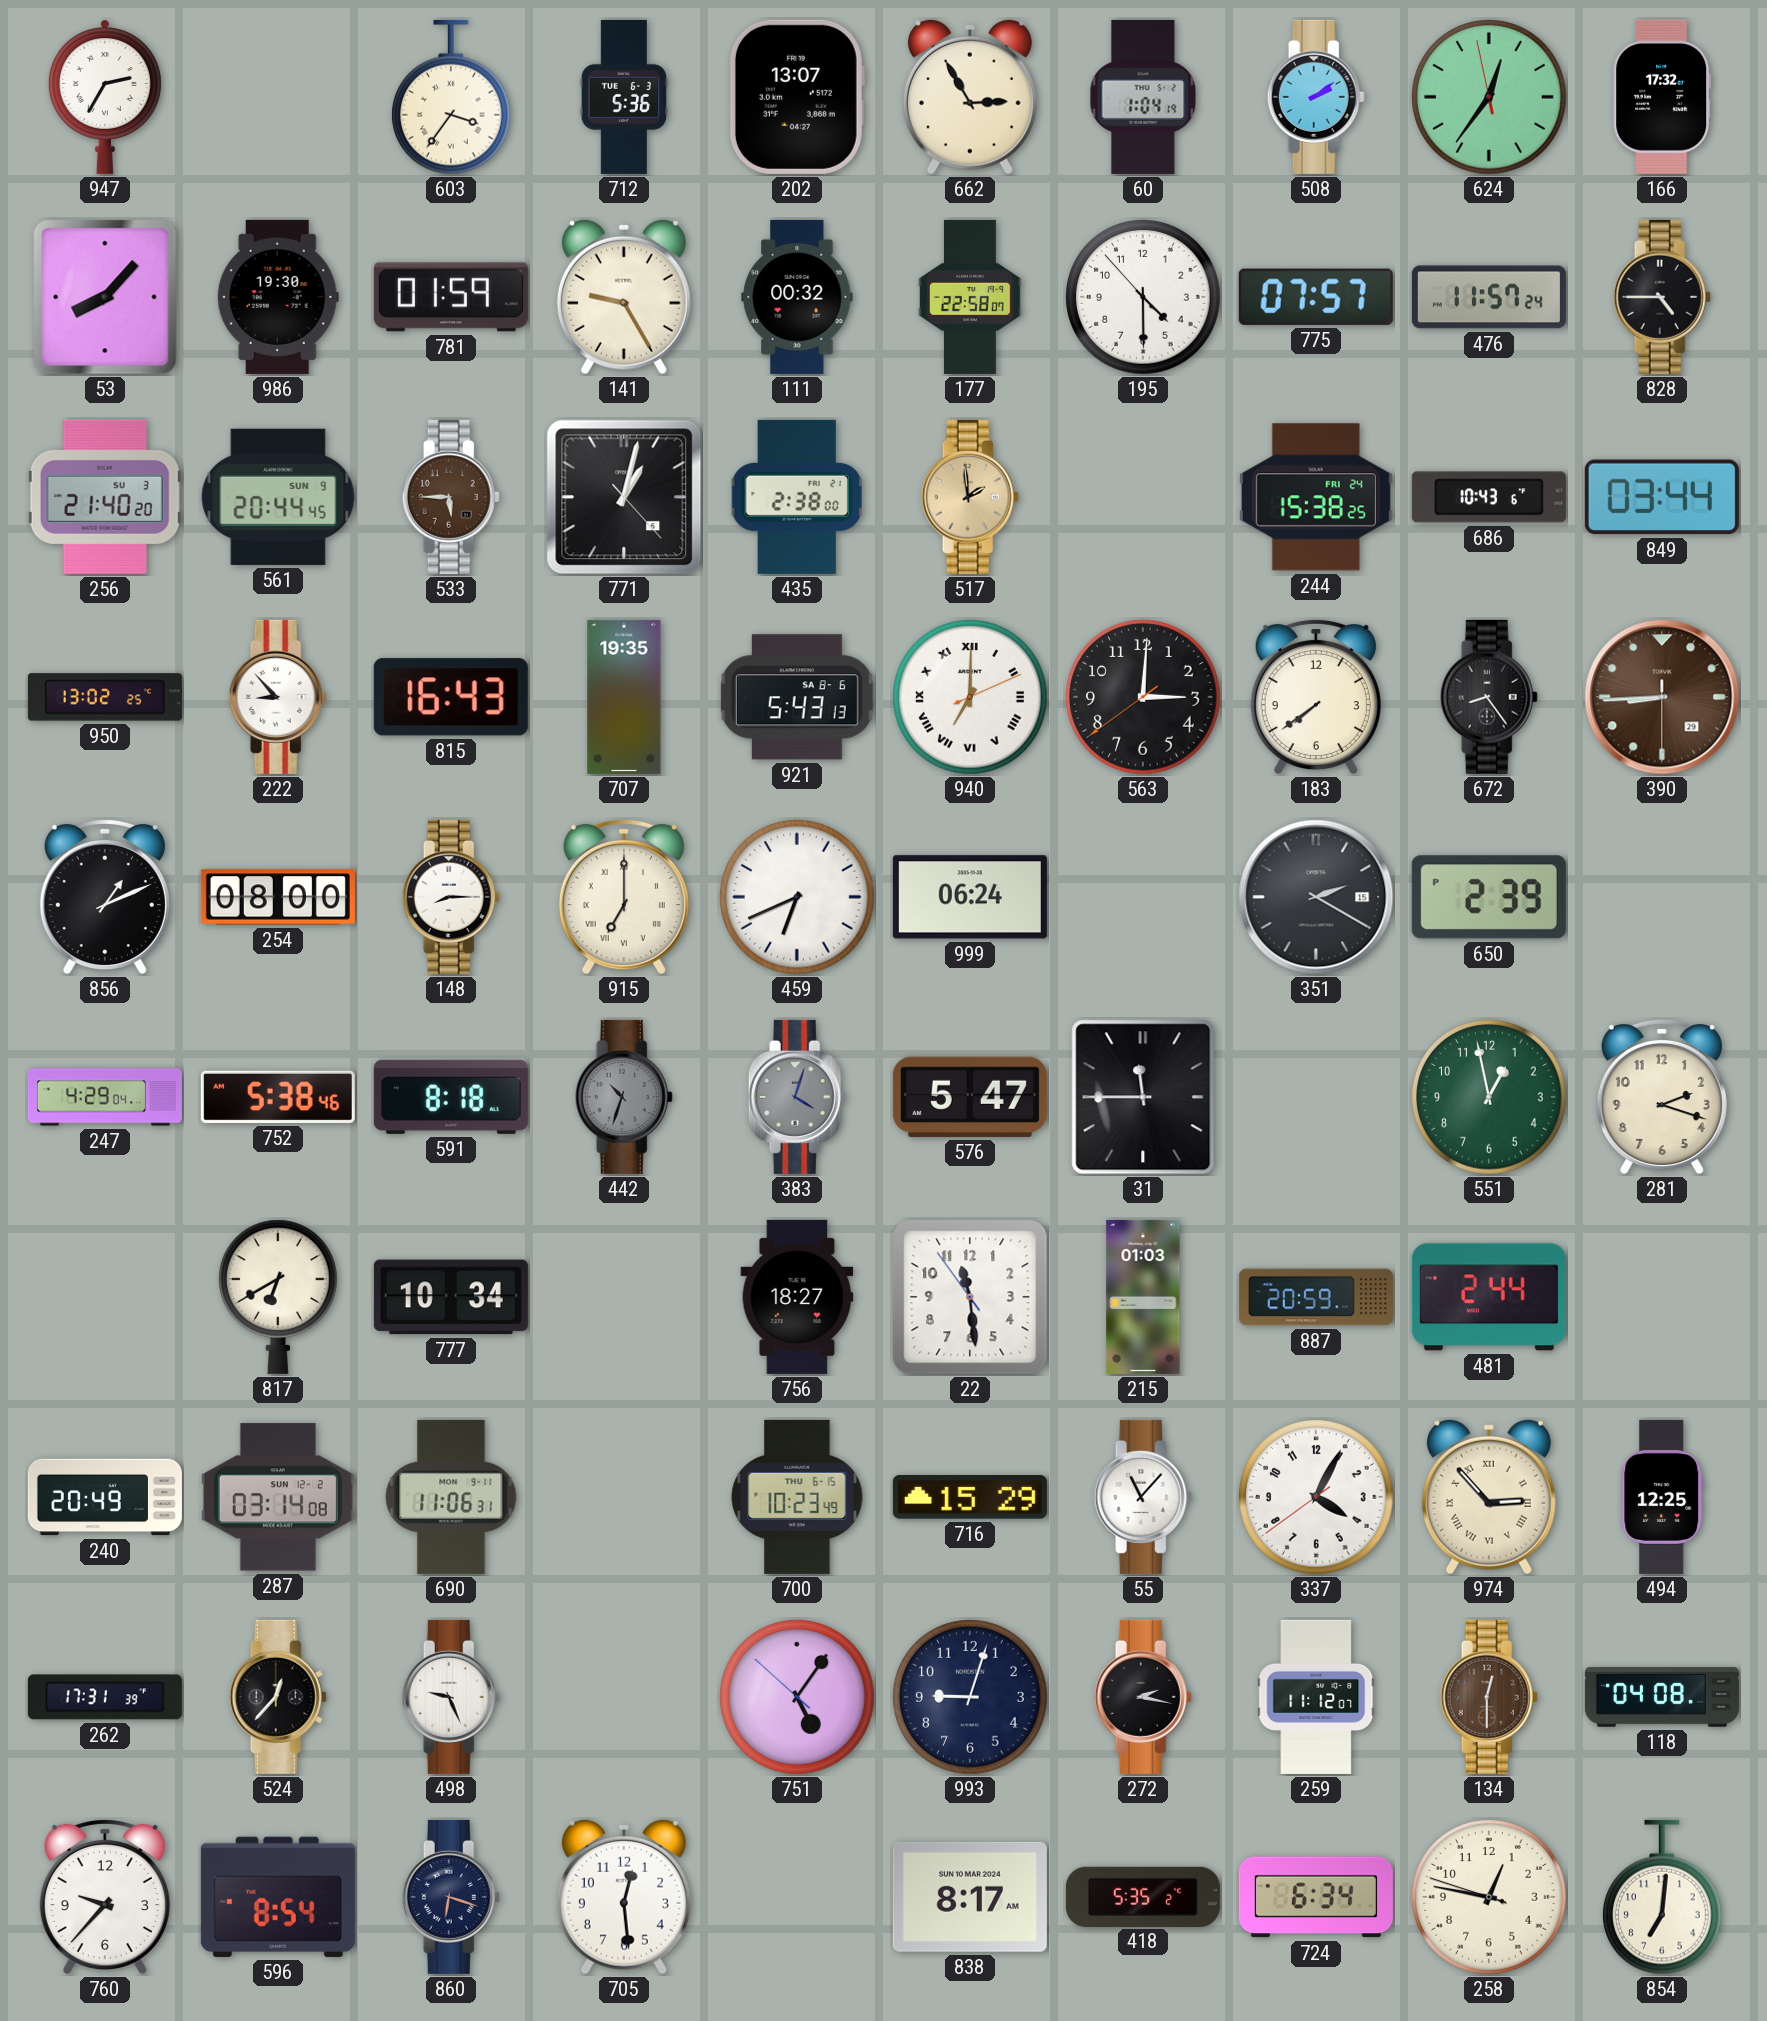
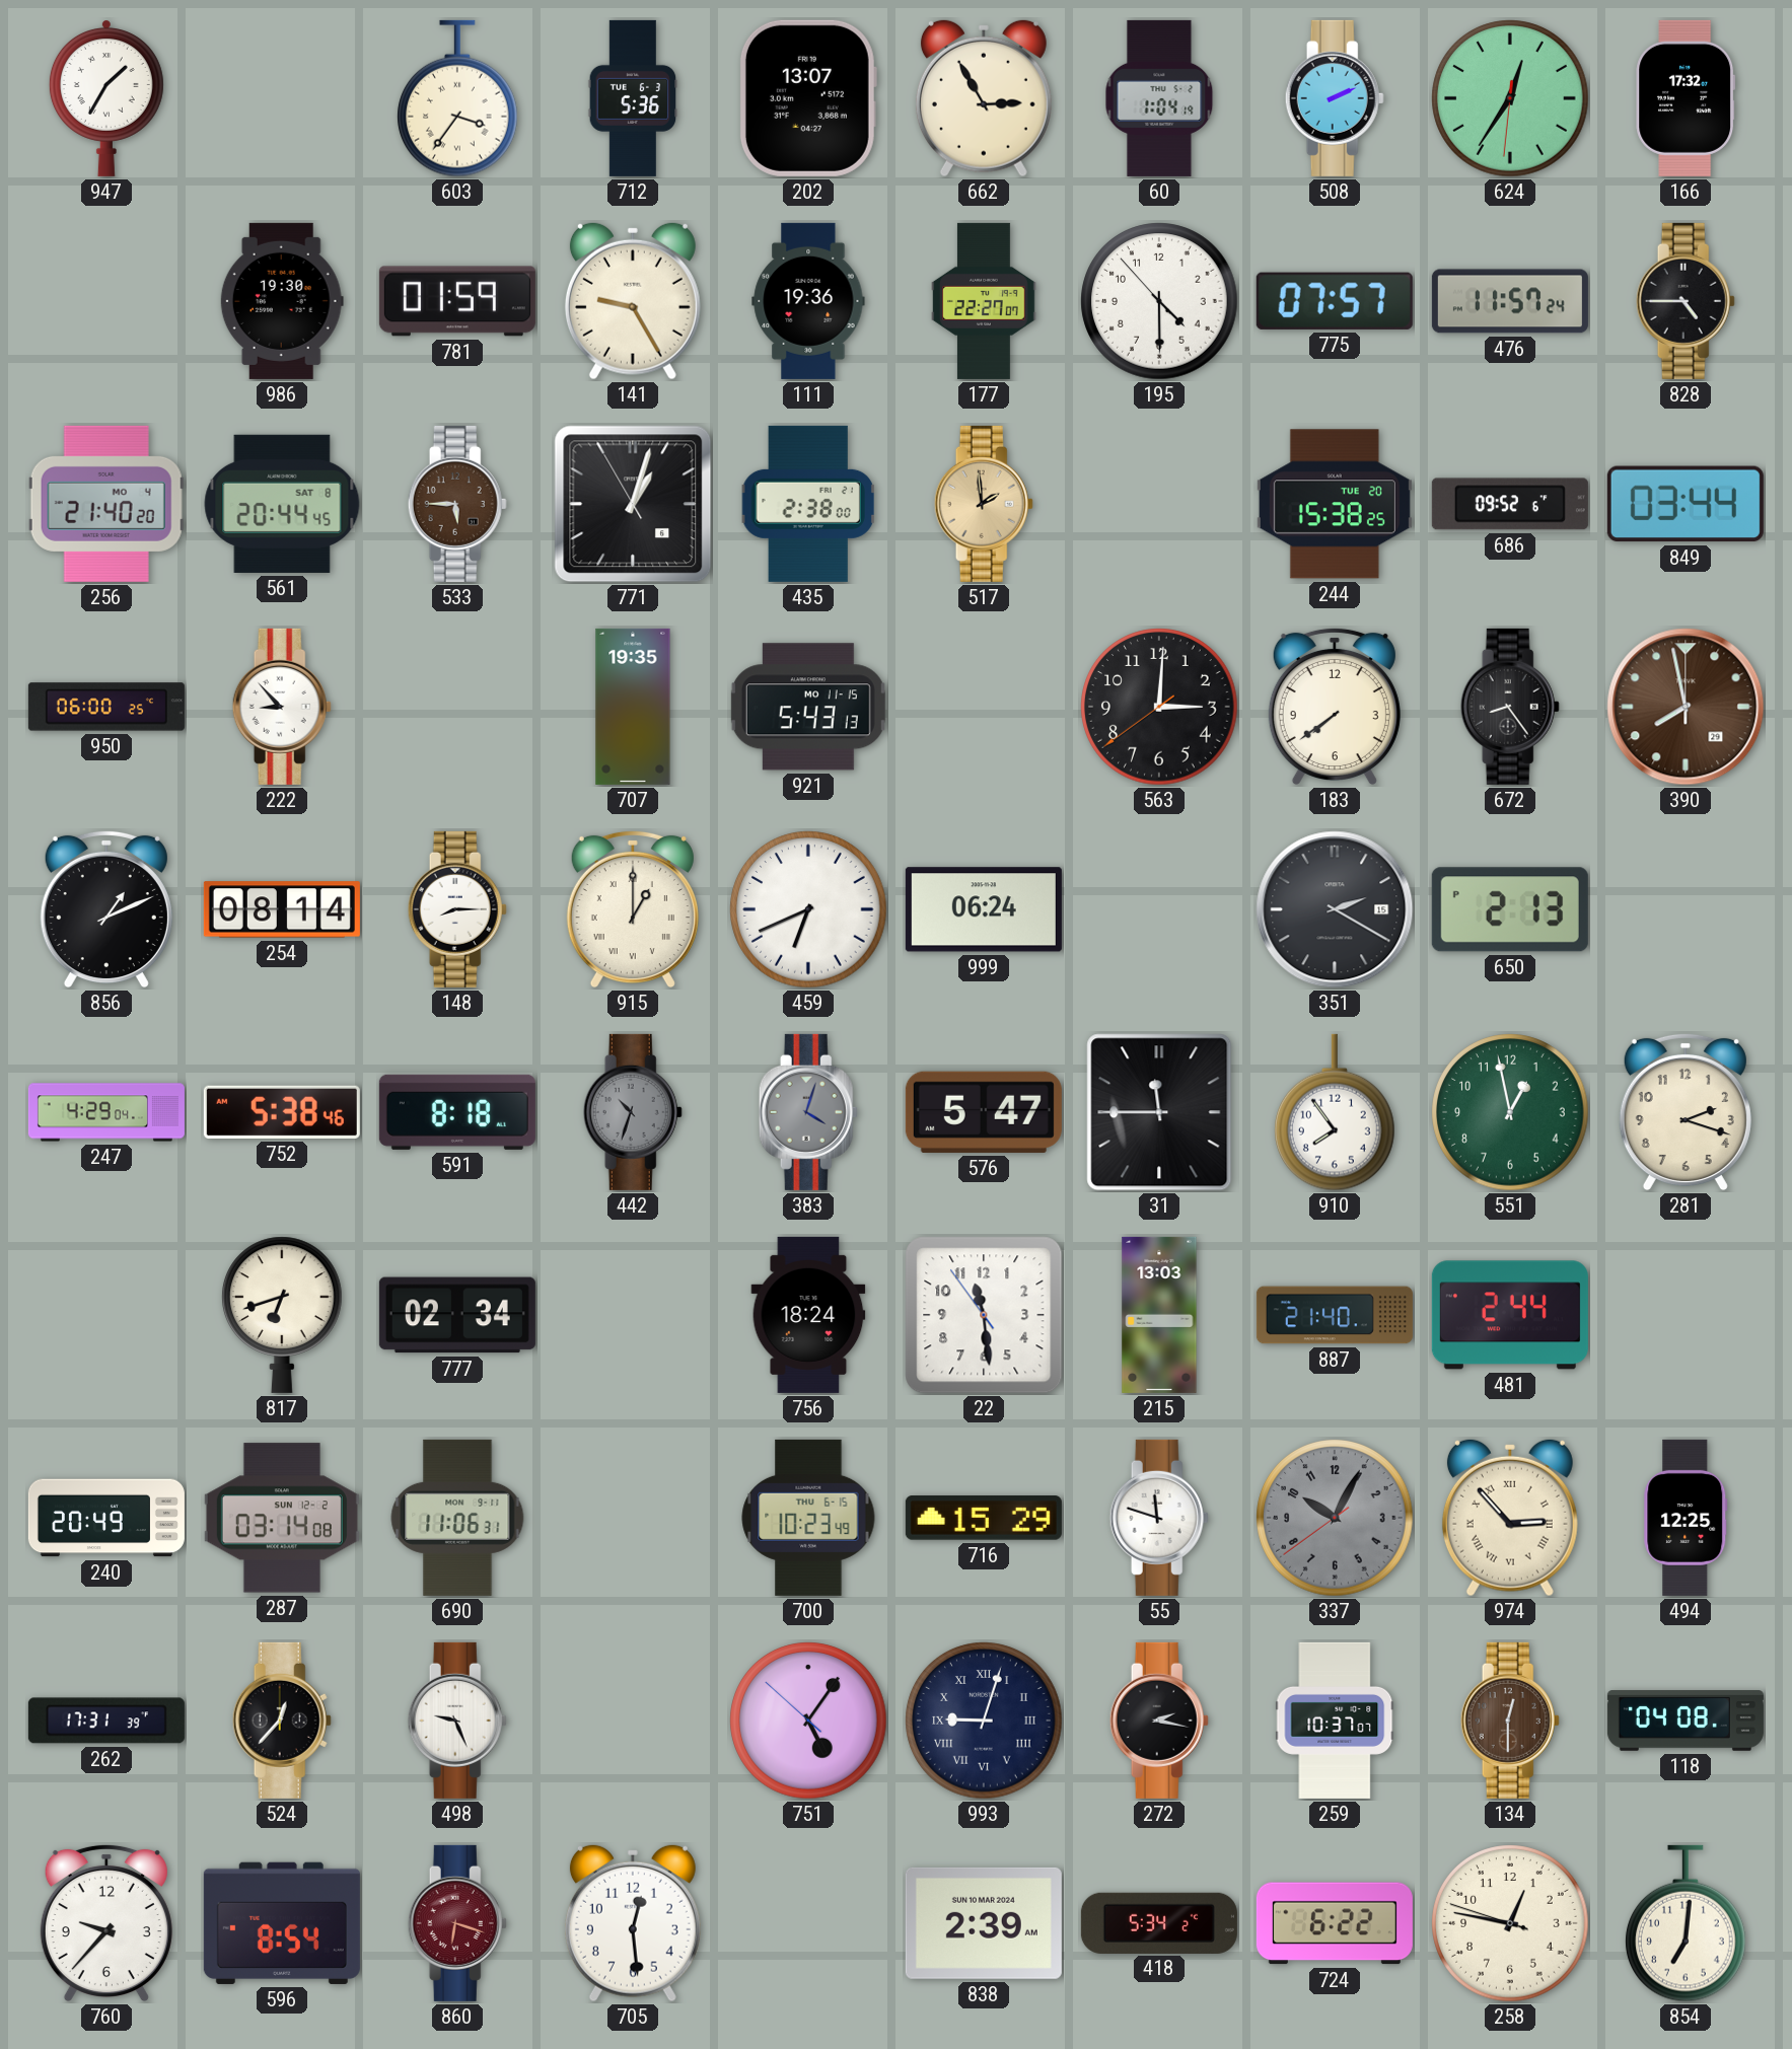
947: 2:35 -> 1:35 (106, 98)
508: 2:09 -> 2:11 (1335, 98)
624: 12:35:58 -> 12:35:31 (1510, 98)
53: 8:07 -> none (105, 297)
111: 00:32 -> 19:36 (808, 301)
177: 22:58 -> 22:27 (984, 301)
256 date: SU 3 -> MO 4 (106, 504)
561 date: SUN 9 -> SAT 8 (282, 504)
771: 1:02:23 -> 1:02:55 (633, 504)
244 date: FRI 24 -> TUE 20 (1335, 504)
686: 10:43 -> 09:52 (1510, 504)
950: 13:02 -> 06:00 (106, 707)
815: 16:43 -> none (451, 697)
921 date: SA 8-6 -> MO 11-15 (808, 707)
940: 7:00 -> none (970, 697)
390: 8:44 -> 7:58 (1686, 707)
254: 08:00 -> 08:14 (282, 909)
915: 7:00 -> 1:00 (633, 909)
650: 2:39 -> 2:13 (1510, 909)
910: none -> 7:54 (1336, 1112)
817: 6:40 -> 6:42 (283, 1315)
777: 10:34 -> 02:34 (457, 1315)
756: 18:27 -> 18:24 (808, 1315)
215: 01:03 -> 13:03 (1159, 1315)
887: 20:59 -> 21:40 (1335, 1315)
55: 11:07 -> 11:48 (1159, 1518)
337: 4:04 -> 10:04 (1335, 1518)
337 dial: white -> grey (1335, 1518)
993 numerals: Arabic -> Roman (984, 1721)
259: 11:12 -> 10:37 (1335, 1721)
860 dial: navy -> burgundy (457, 1923)
838: 8:17 -> 2:39 (984, 1923)
418: 5:35 -> 5:34 (1159, 1922)
724: 6:34 -> 6:22 (1335, 1923)
